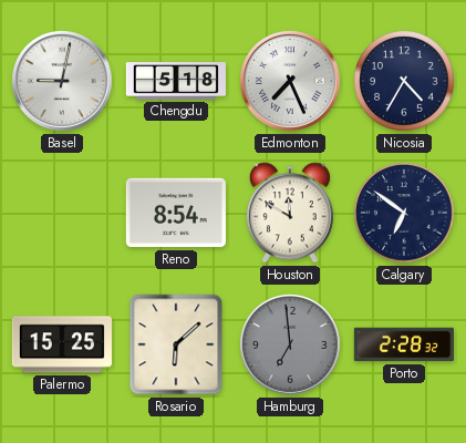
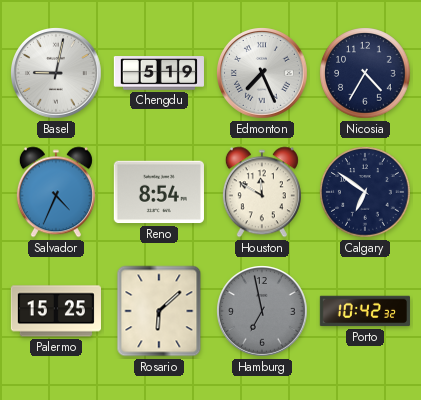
Chengdu: 5:18 -> 5:19 (159, 73)
Salvador: none -> 4:34 (56, 192)
Hamburg: 6:59 -> 6:58 (263, 312)
Porto: 2:28 -> 10:42 (365, 311)
